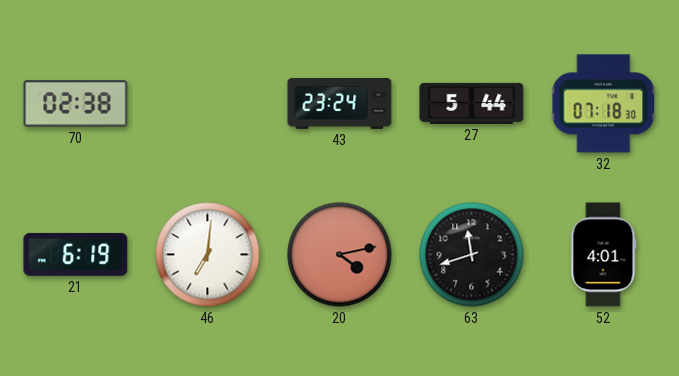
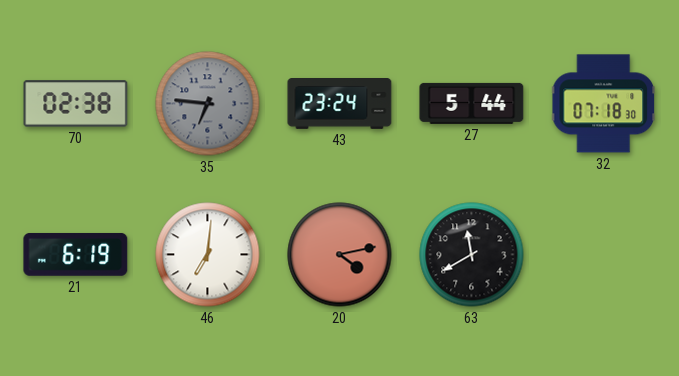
35: none -> 6:46 (208, 104)
63: 11:42 -> 11:40 (472, 255)
52: 4:01 -> none (604, 255)
